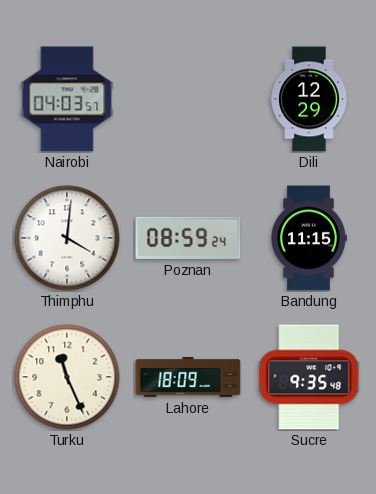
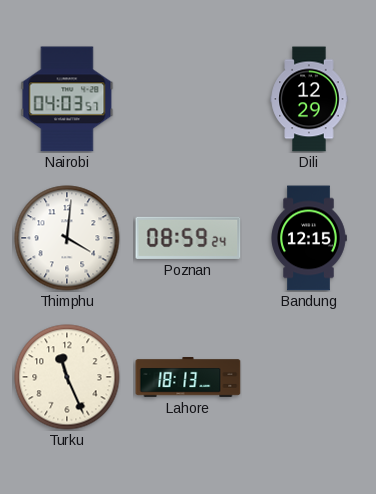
Bandung: 11:15 -> 12:15 (309, 238)
Lahore: 18:09 -> 18:13 (188, 377)
Sucre: 9:35 -> none (310, 377)
